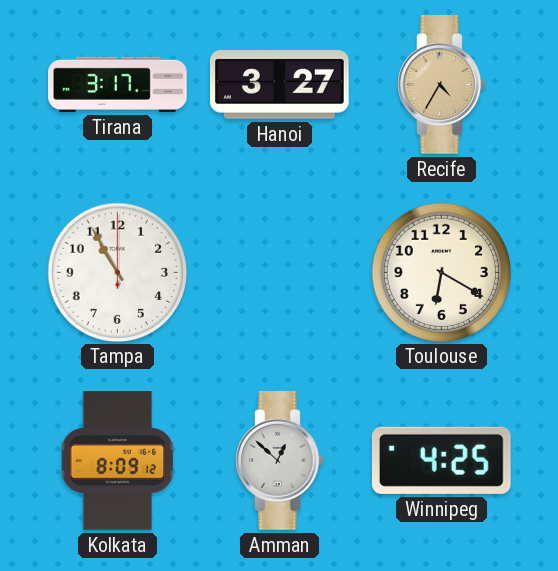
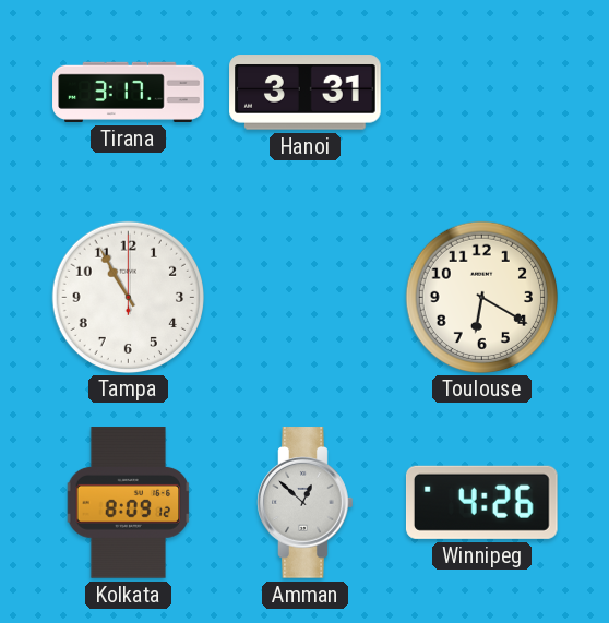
Hanoi: 3:27 -> 3:31 (306, 93)
Recife: 4:35 -> none (442, 85)
Winnipeg: 4:25 -> 4:26 (481, 502)
